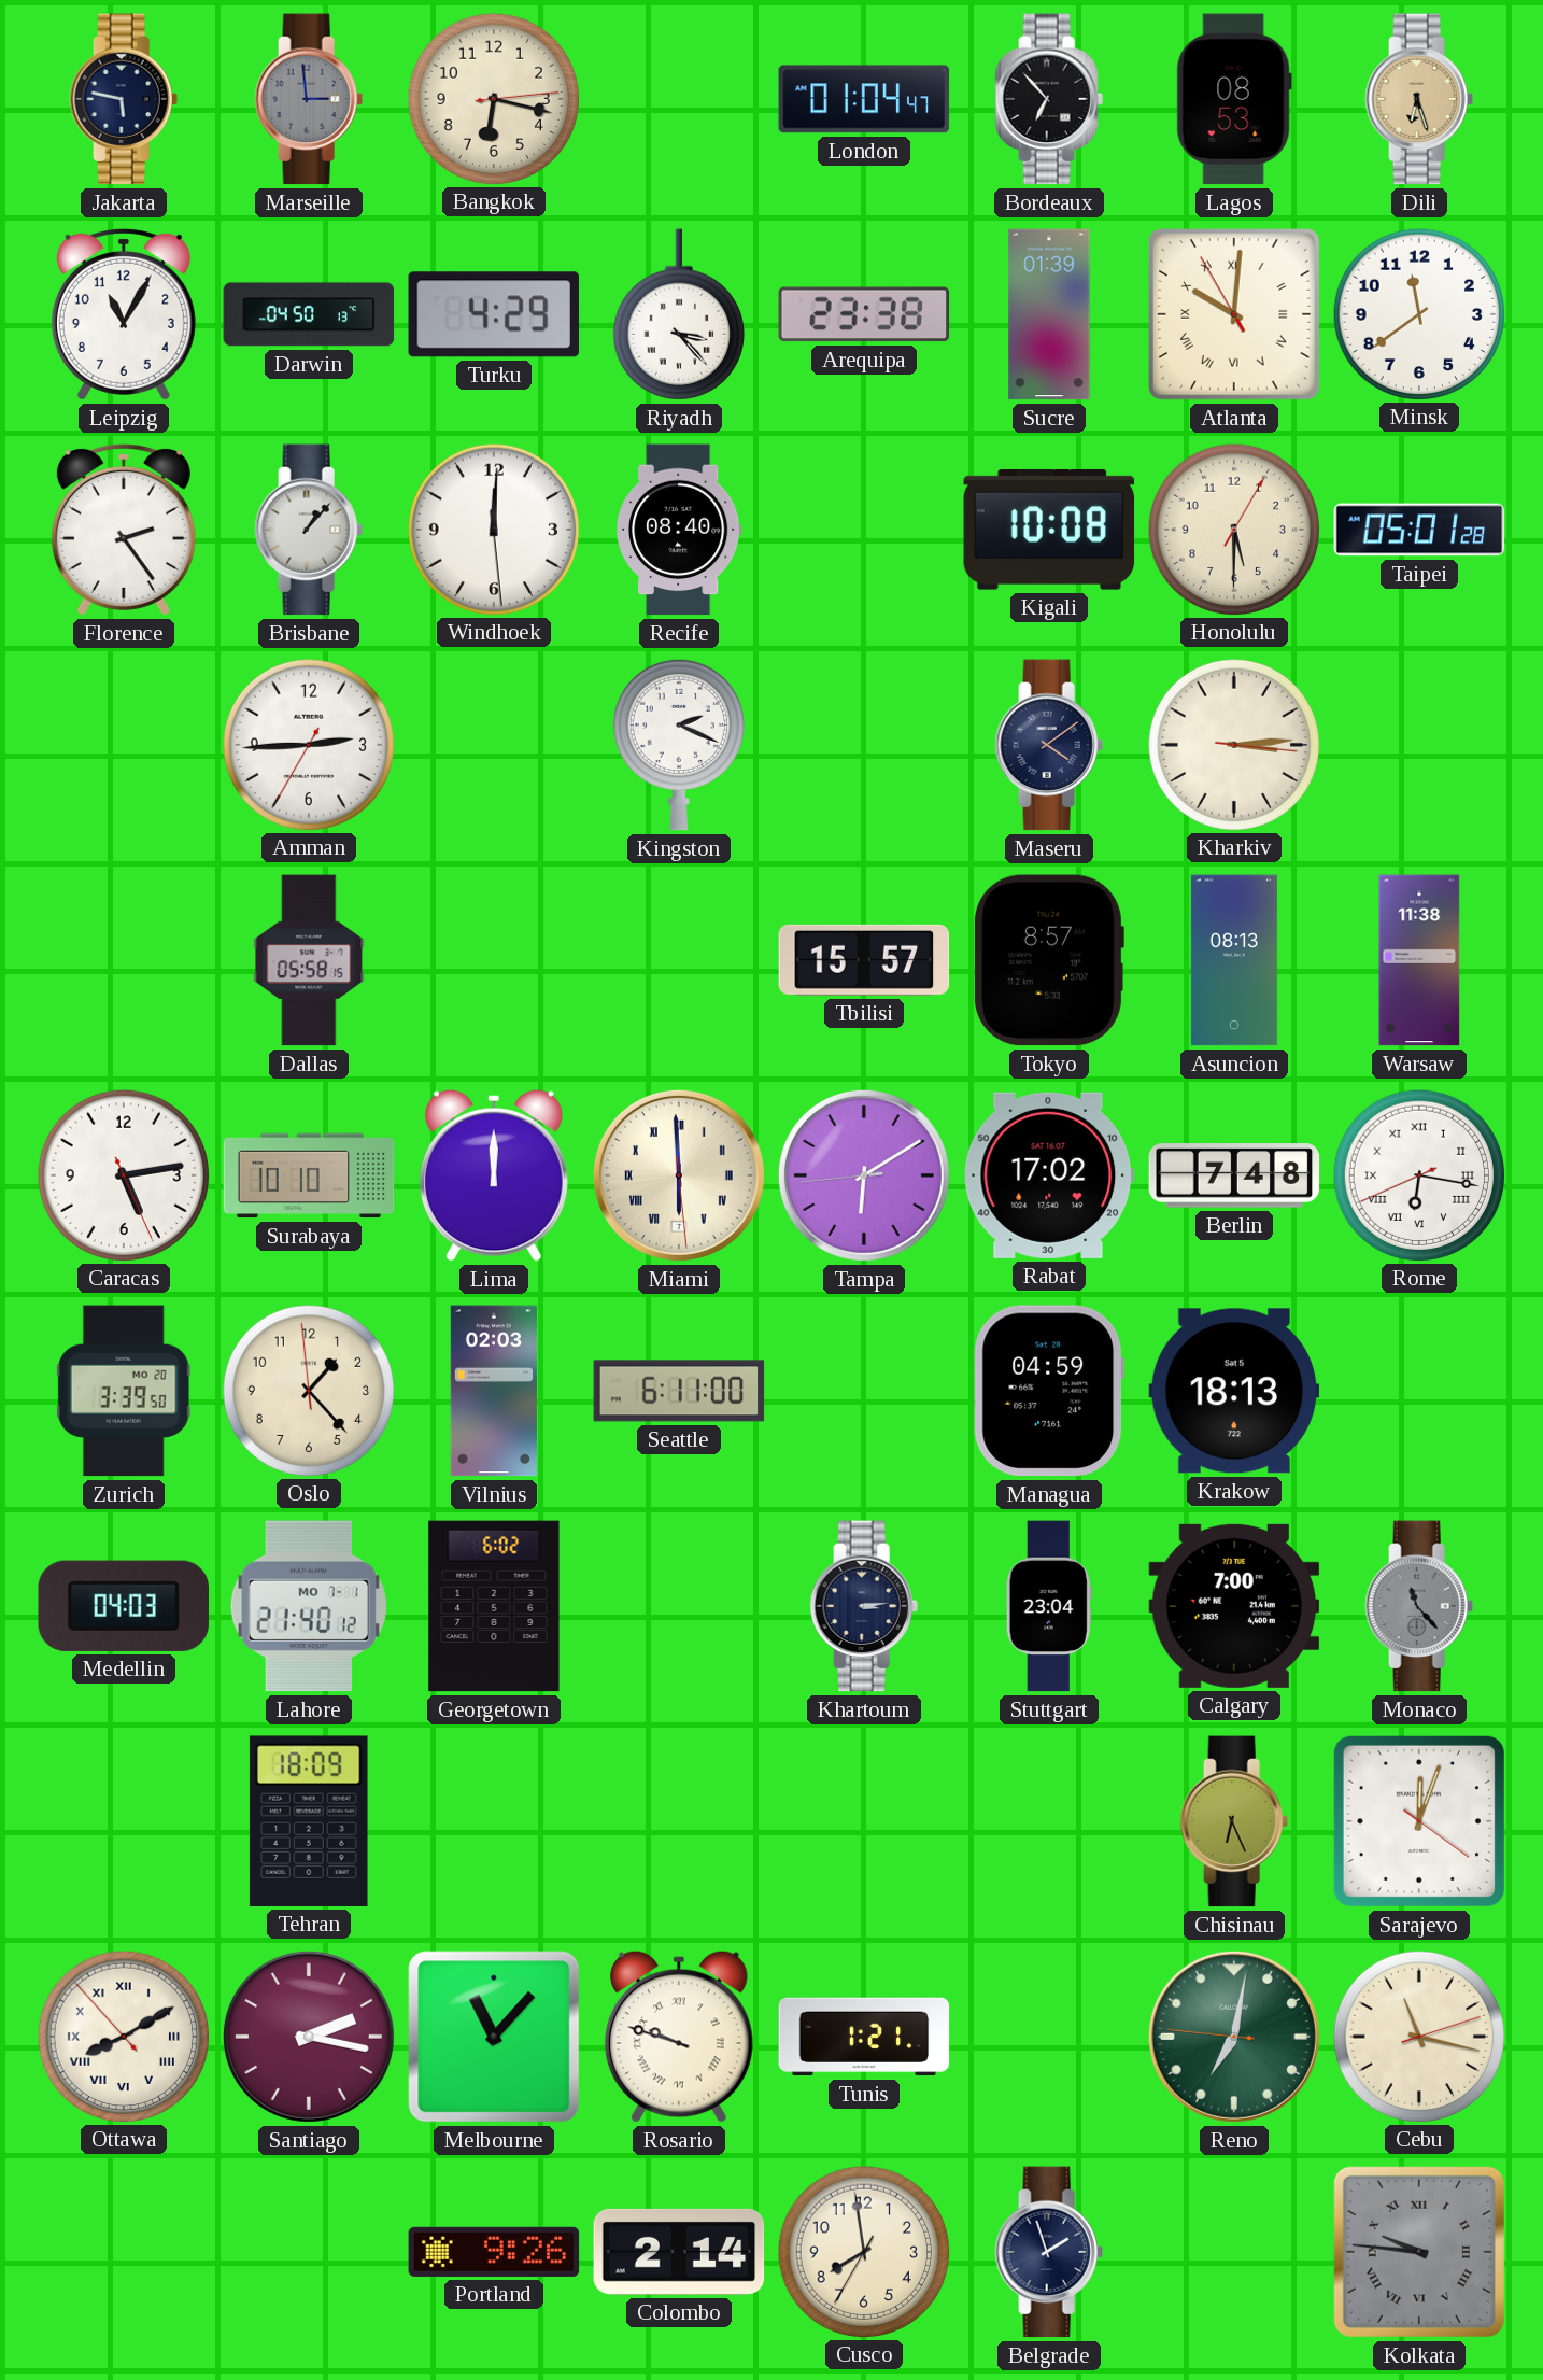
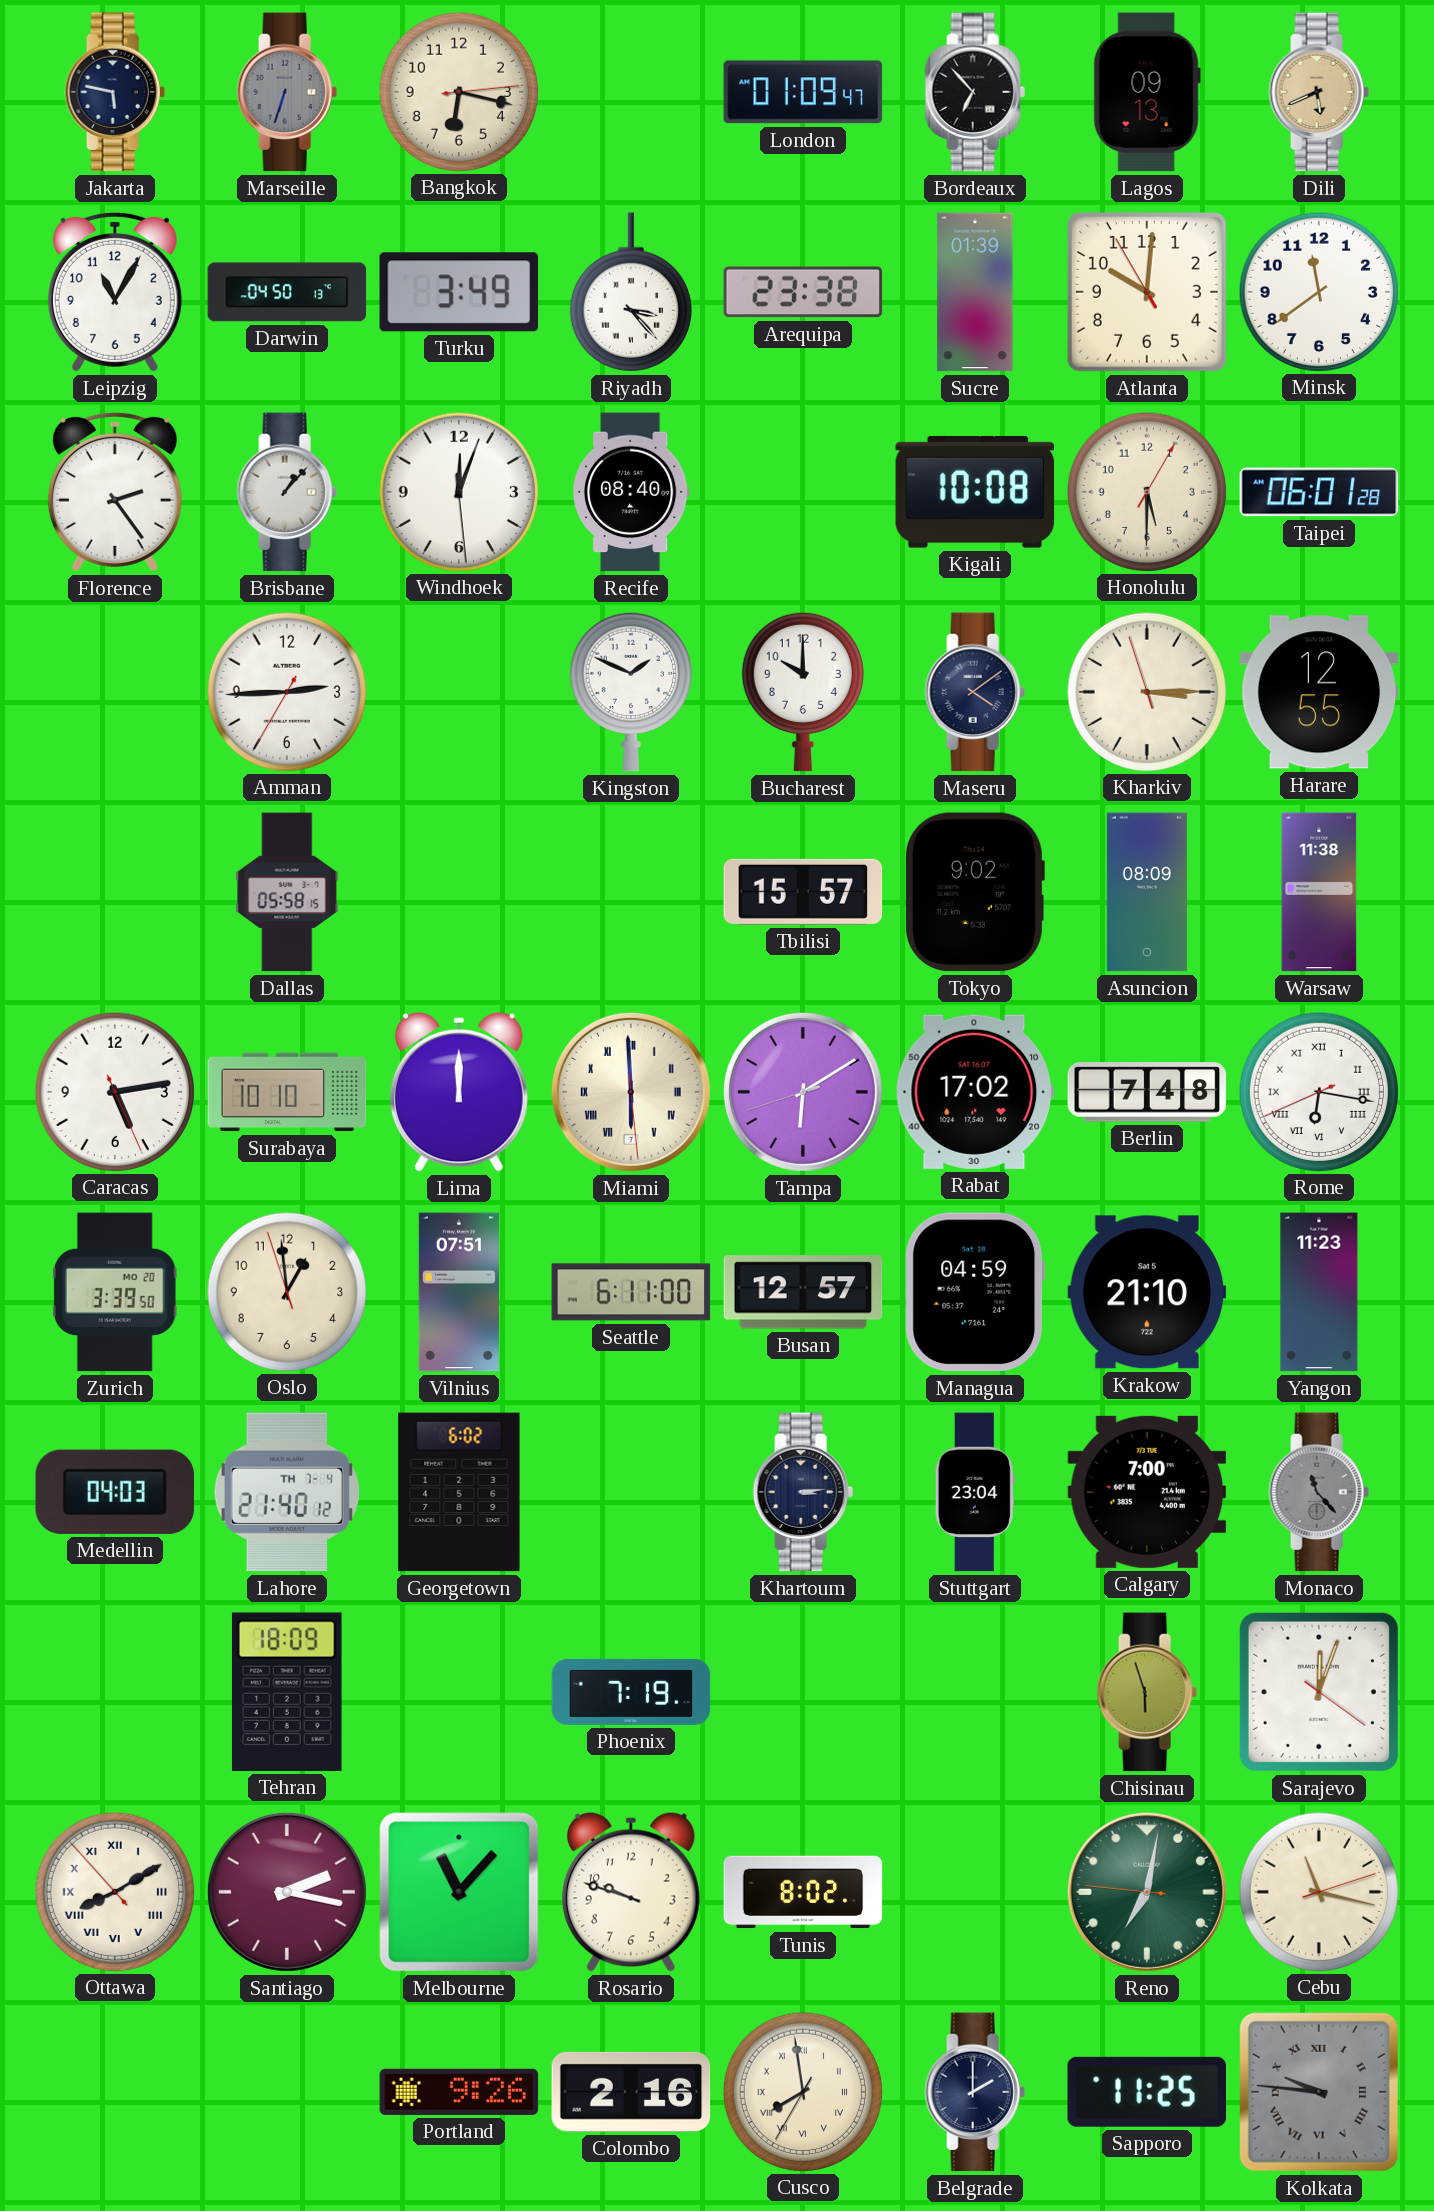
Marseille: 2:59 -> 6:33 (287, 92)
London: 01:04 -> 01:09 (803, 92)
Lagos: 08:53 -> 09:13 (1147, 92)
Dili: 6:27 -> 5:41 (1319, 92)
Turku: 4:29 -> 3:49 (459, 292)
Atlanta numerals: Roman -> Arabic (1147, 292)
Windhoek: 12:00 -> 12:03 (458, 491)
Taipei: 05:01 -> 06:01 (1319, 492)
Kingston: 2:19 -> 1:49 (631, 692)
Bucharest: none -> 10:00 (803, 692)
Kharkiv: 3:14:16 -> 3:14:57 (1146, 691)
Harare: none -> 12:55 (1319, 692)
Tokyo: 8:57 -> 9:02 (974, 892)
Asuncion: 08:13 -> 08:09 (1147, 892)
Tampa: 6:09:44 -> 6:09:42 (803, 1092)
Oslo: 1:22 -> 12:58 (286, 1291)
Vilnius: 02:03 -> 07:51 (459, 1292)
Busan: none -> 12:57 (803, 1292)
Krakow: 18:13 -> 21:10 (1147, 1292)
Yangon: none -> 11:23 (1319, 1292)
Lahore date: MO 7-1 -> TH 7-4 (287, 1492)
Phoenix: none -> 7:19 (631, 1692)
Chisinau: 6:26 -> 5:57 (1147, 1692)
Rosario numerals: Roman -> Arabic (631, 1892)
Tunis: 1:21 -> 8:02 (803, 1892)
Colombo: 2:14 -> 2:16 (631, 2092)
Cusco numerals: Arabic -> Roman (802, 2091)
Belgrade: 1:57 -> 2:00 (975, 2092)
Sapporo: none -> 11:25 (1146, 2092)
